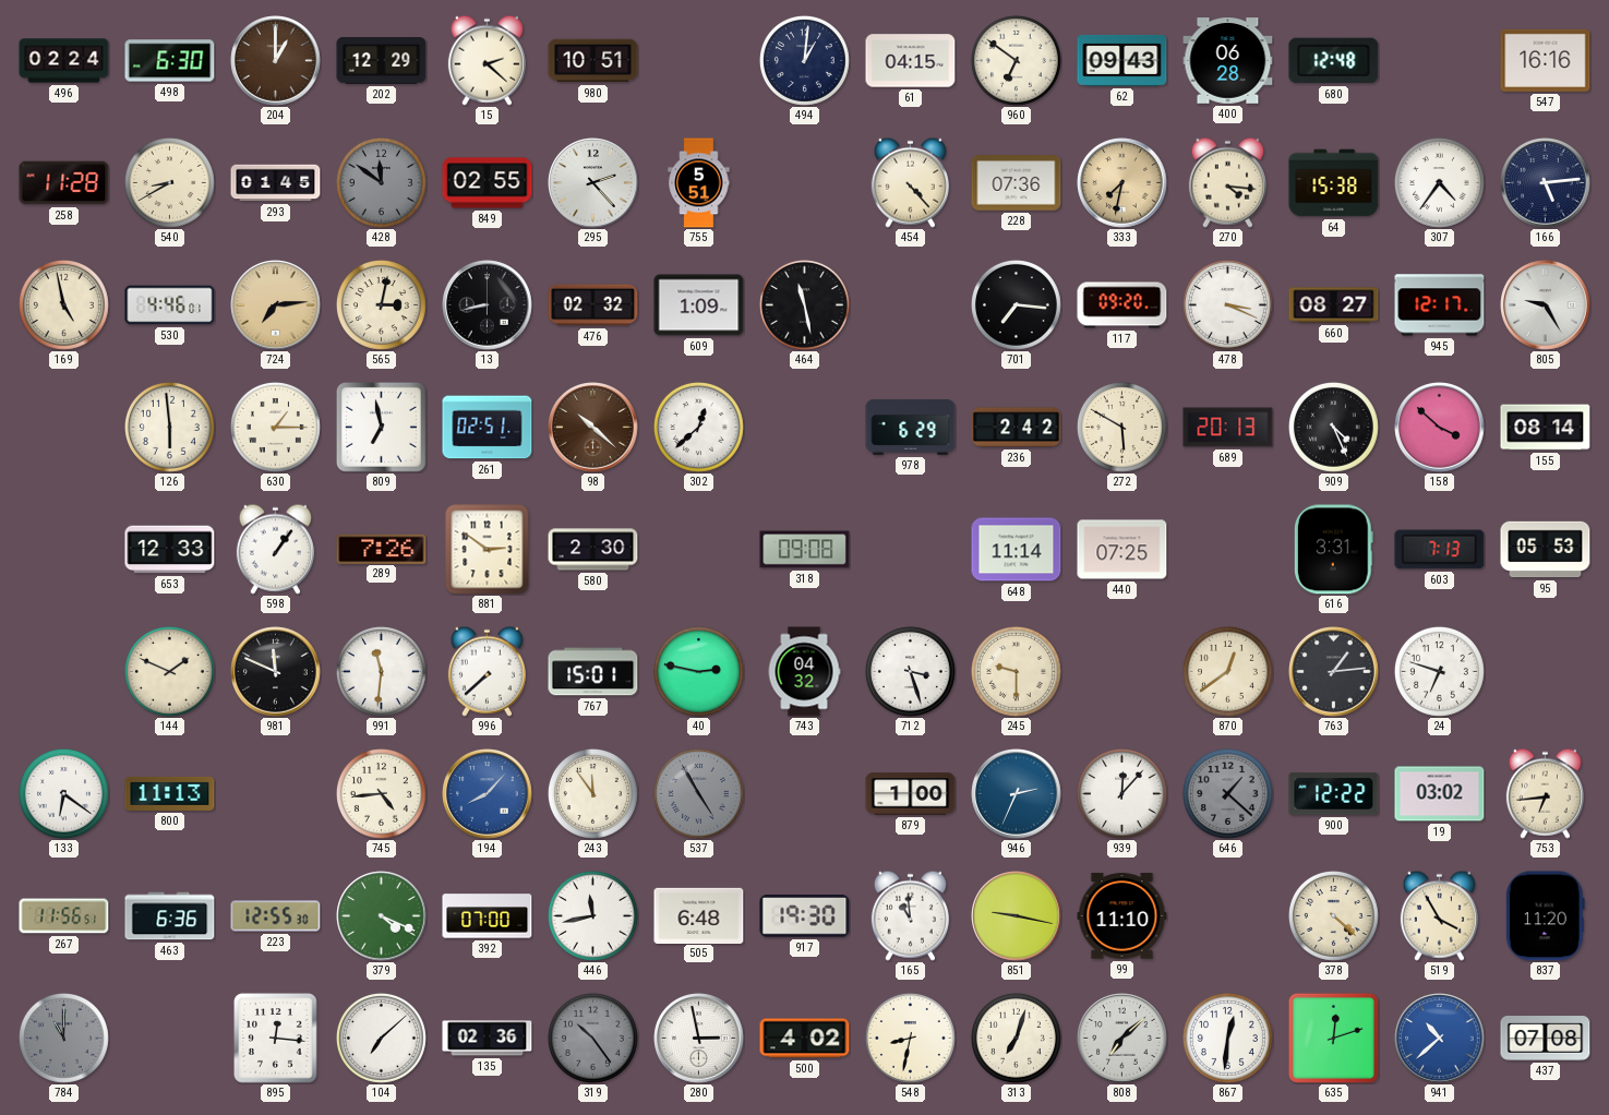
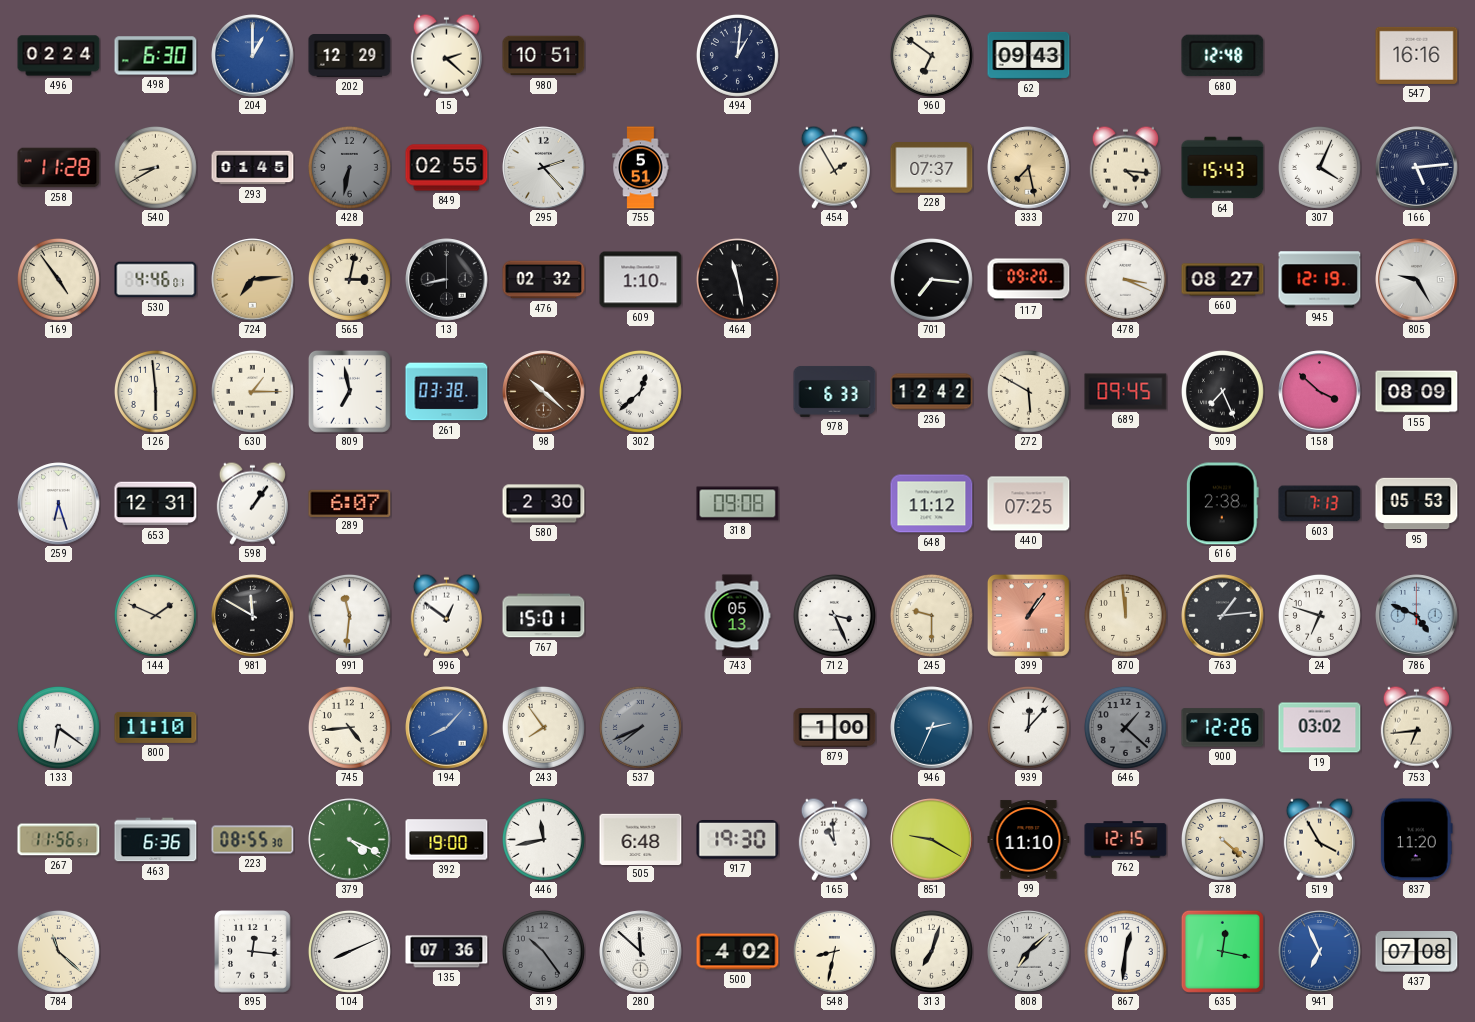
204 dial: brown -> blue (253, 56)
61: 04:15 -> none (911, 61)
400: 06:28 -> none (1228, 61)
428: 11:51 -> 6:32 (349, 167)
454: 4:23 -> 1:55 (834, 167)
228: 07:36 -> 07:37 (932, 168)
333: 7:32 -> 7:28 (1029, 168)
64: 15:38 -> 15:43 (1223, 168)
307: 4:36 -> 4:04 (1319, 167)
169: 4:58 -> 4:54 (58, 279)
609: 1:09 -> 1:10 (641, 280)
945: 12:17 -> 12:19 (1320, 280)
261: 02:51 -> 03:38 (447, 392)
978: 6:29 -> 6:33 (835, 391)
236: 2:42 -> 12:42 (932, 392)
689: 20:13 -> 09:45 (1126, 392)
909: 4:26 -> 7:26 (1222, 391)
155: 08:14 -> 08:09 (1417, 392)
259: none -> 6:27 (59, 504)
653: 12:33 -> 12:31 (156, 504)
289: 7:26 -> 6:07 (350, 503)
881: 2:51 -> none (488, 550)
648: 11:14 -> 11:12 (932, 504)
616: 3:31 -> 2:38 (1222, 504)
981: 11:49 -> 11:50 (253, 616)
996: 7:38 -> 12:51 (446, 615)
40: 2:47 -> none (698, 671)
743: 04:32 -> 05:13 (737, 616)
712: 3:27 -> 3:26 (834, 615)
399: none -> 1:06 (1028, 615)
870: 12:39 -> 11:59 (1125, 615)
786: none -> 4:49 (1417, 616)
800: 11:13 -> 11:10 (156, 727)
243: 11:54 -> 7:54 (543, 727)
537: 4:55 -> 7:41 (640, 727)
900: 12:22 -> 12:26 (1223, 728)
223: 12:55 -> 08:55 (253, 840)
392: 07:00 -> 19:00 (447, 840)
851: 9:17 -> 9:20 (932, 840)
762: none -> 12:15 (1126, 840)
784: 11:00 -> 11:22 (58, 951)
784 dial: grey -> cream (58, 951)
104: 7:08 -> 8:11 (349, 951)
135: 02:36 -> 07:36 (447, 952)
280: 2:58 -> 11:52 (641, 952)
635: 12:12 -> 12:17 (1222, 951)
941: 10:38 -> 6:56 (1320, 952)
